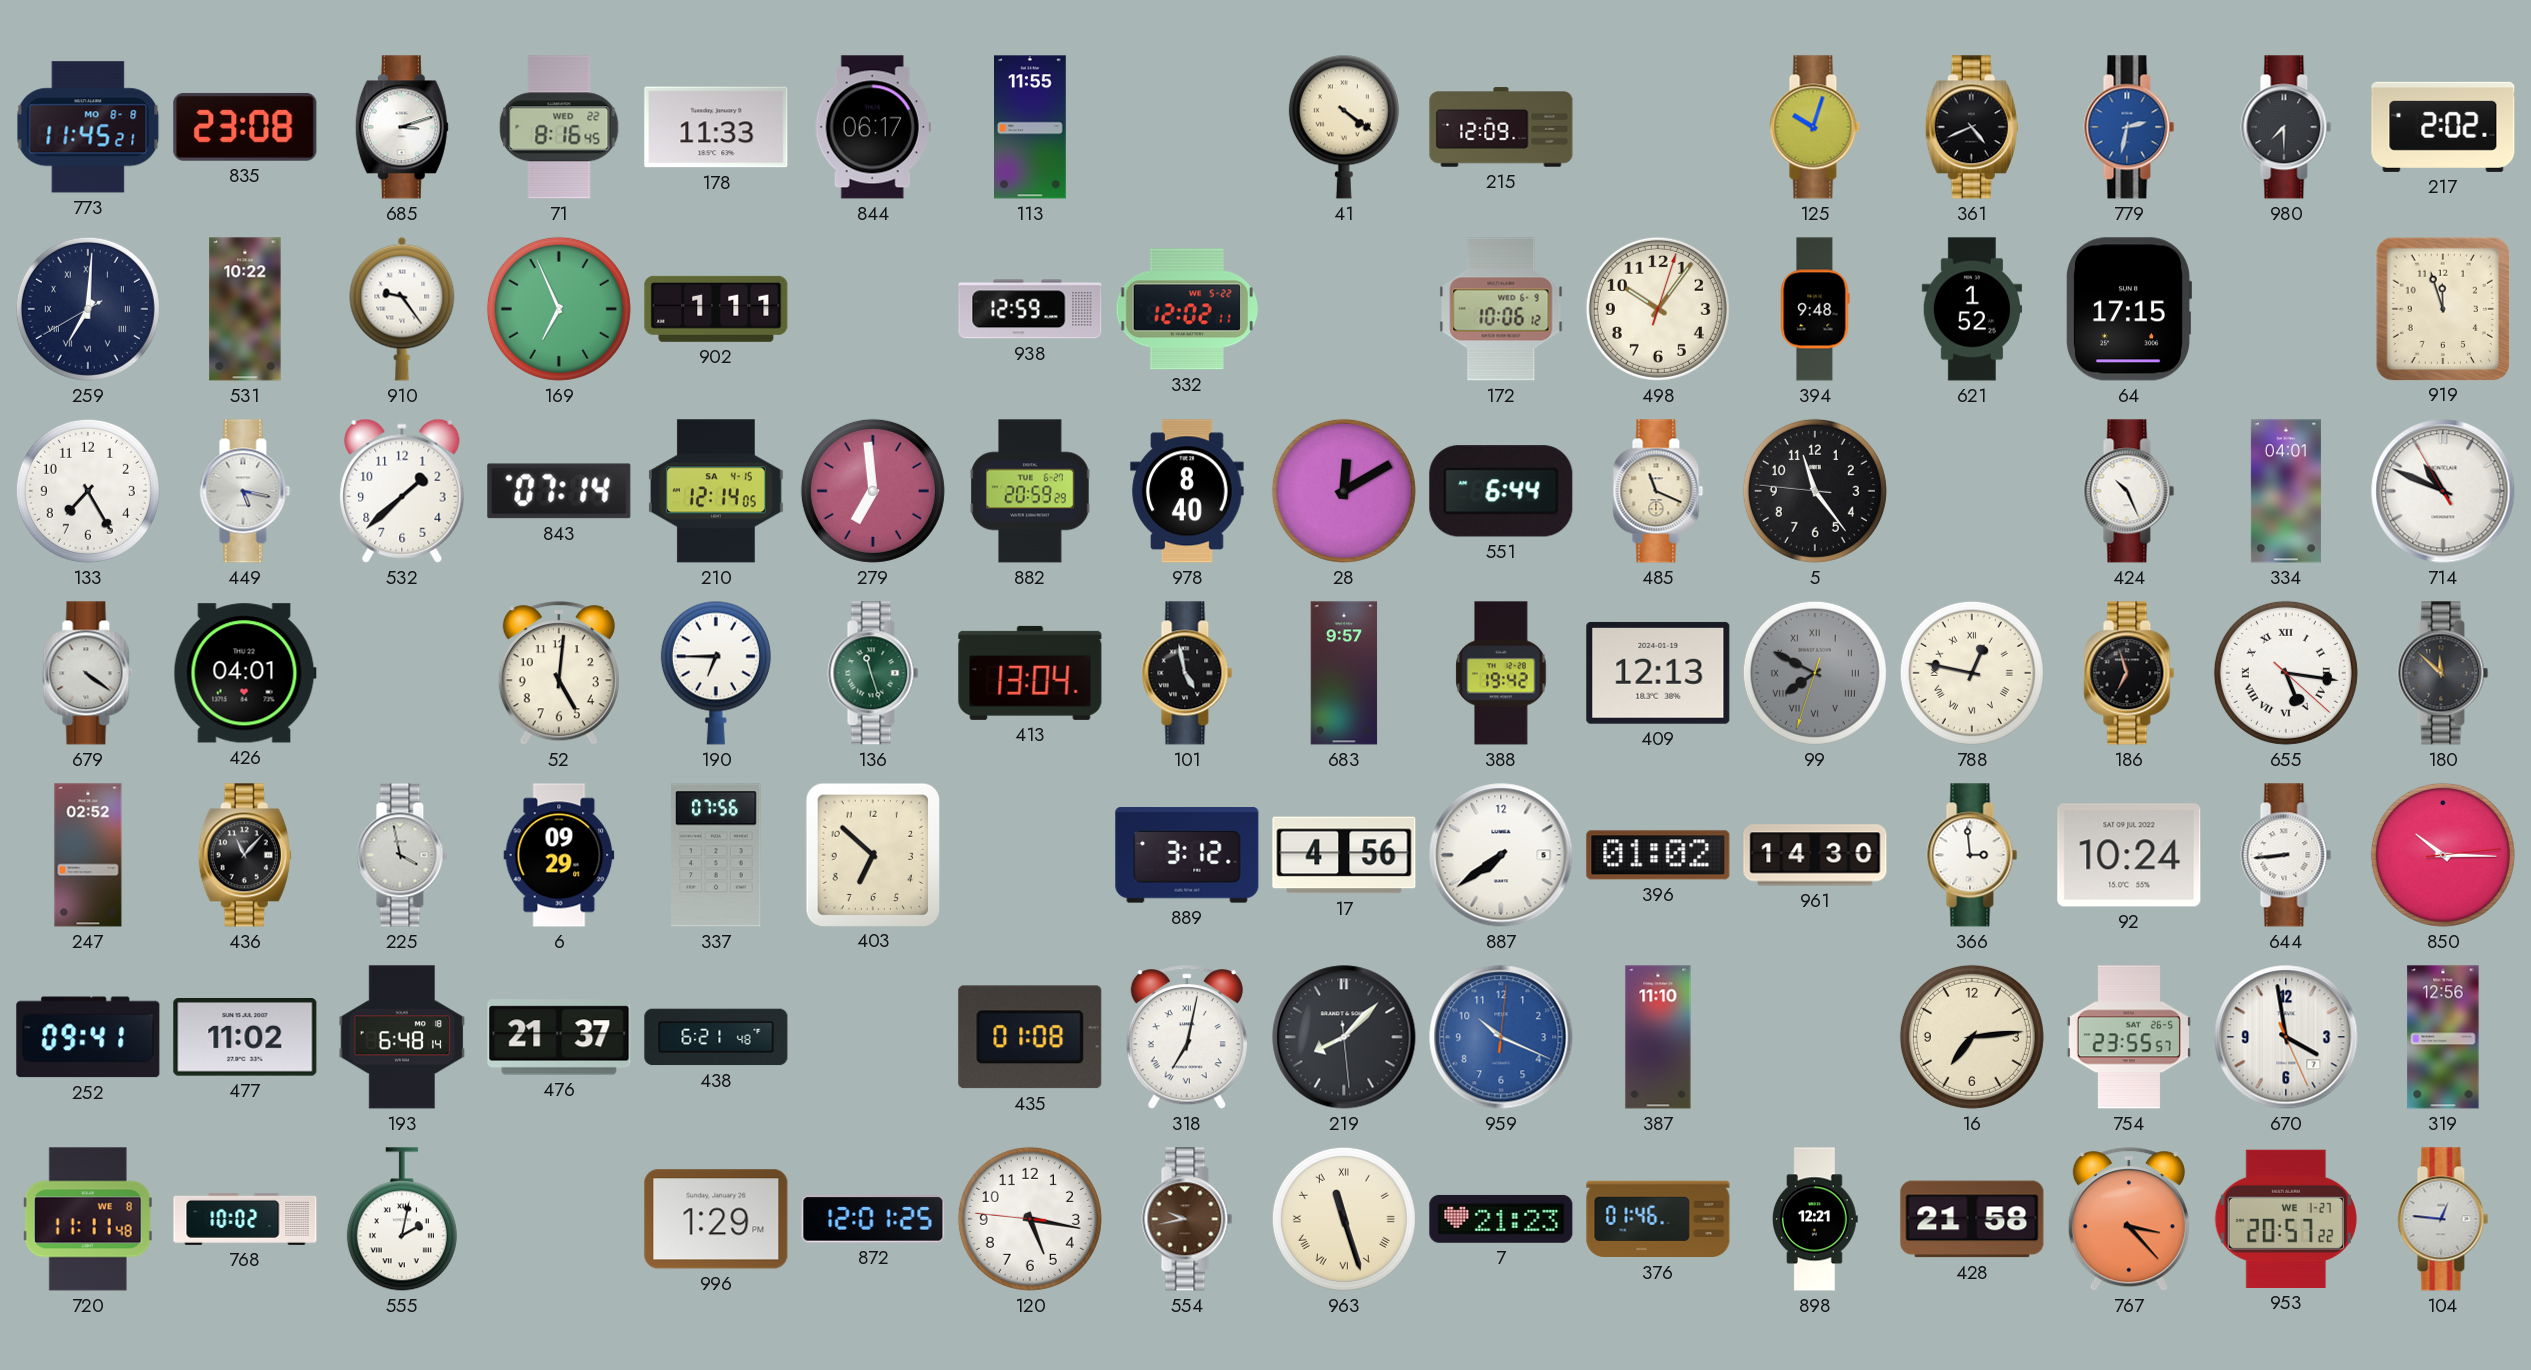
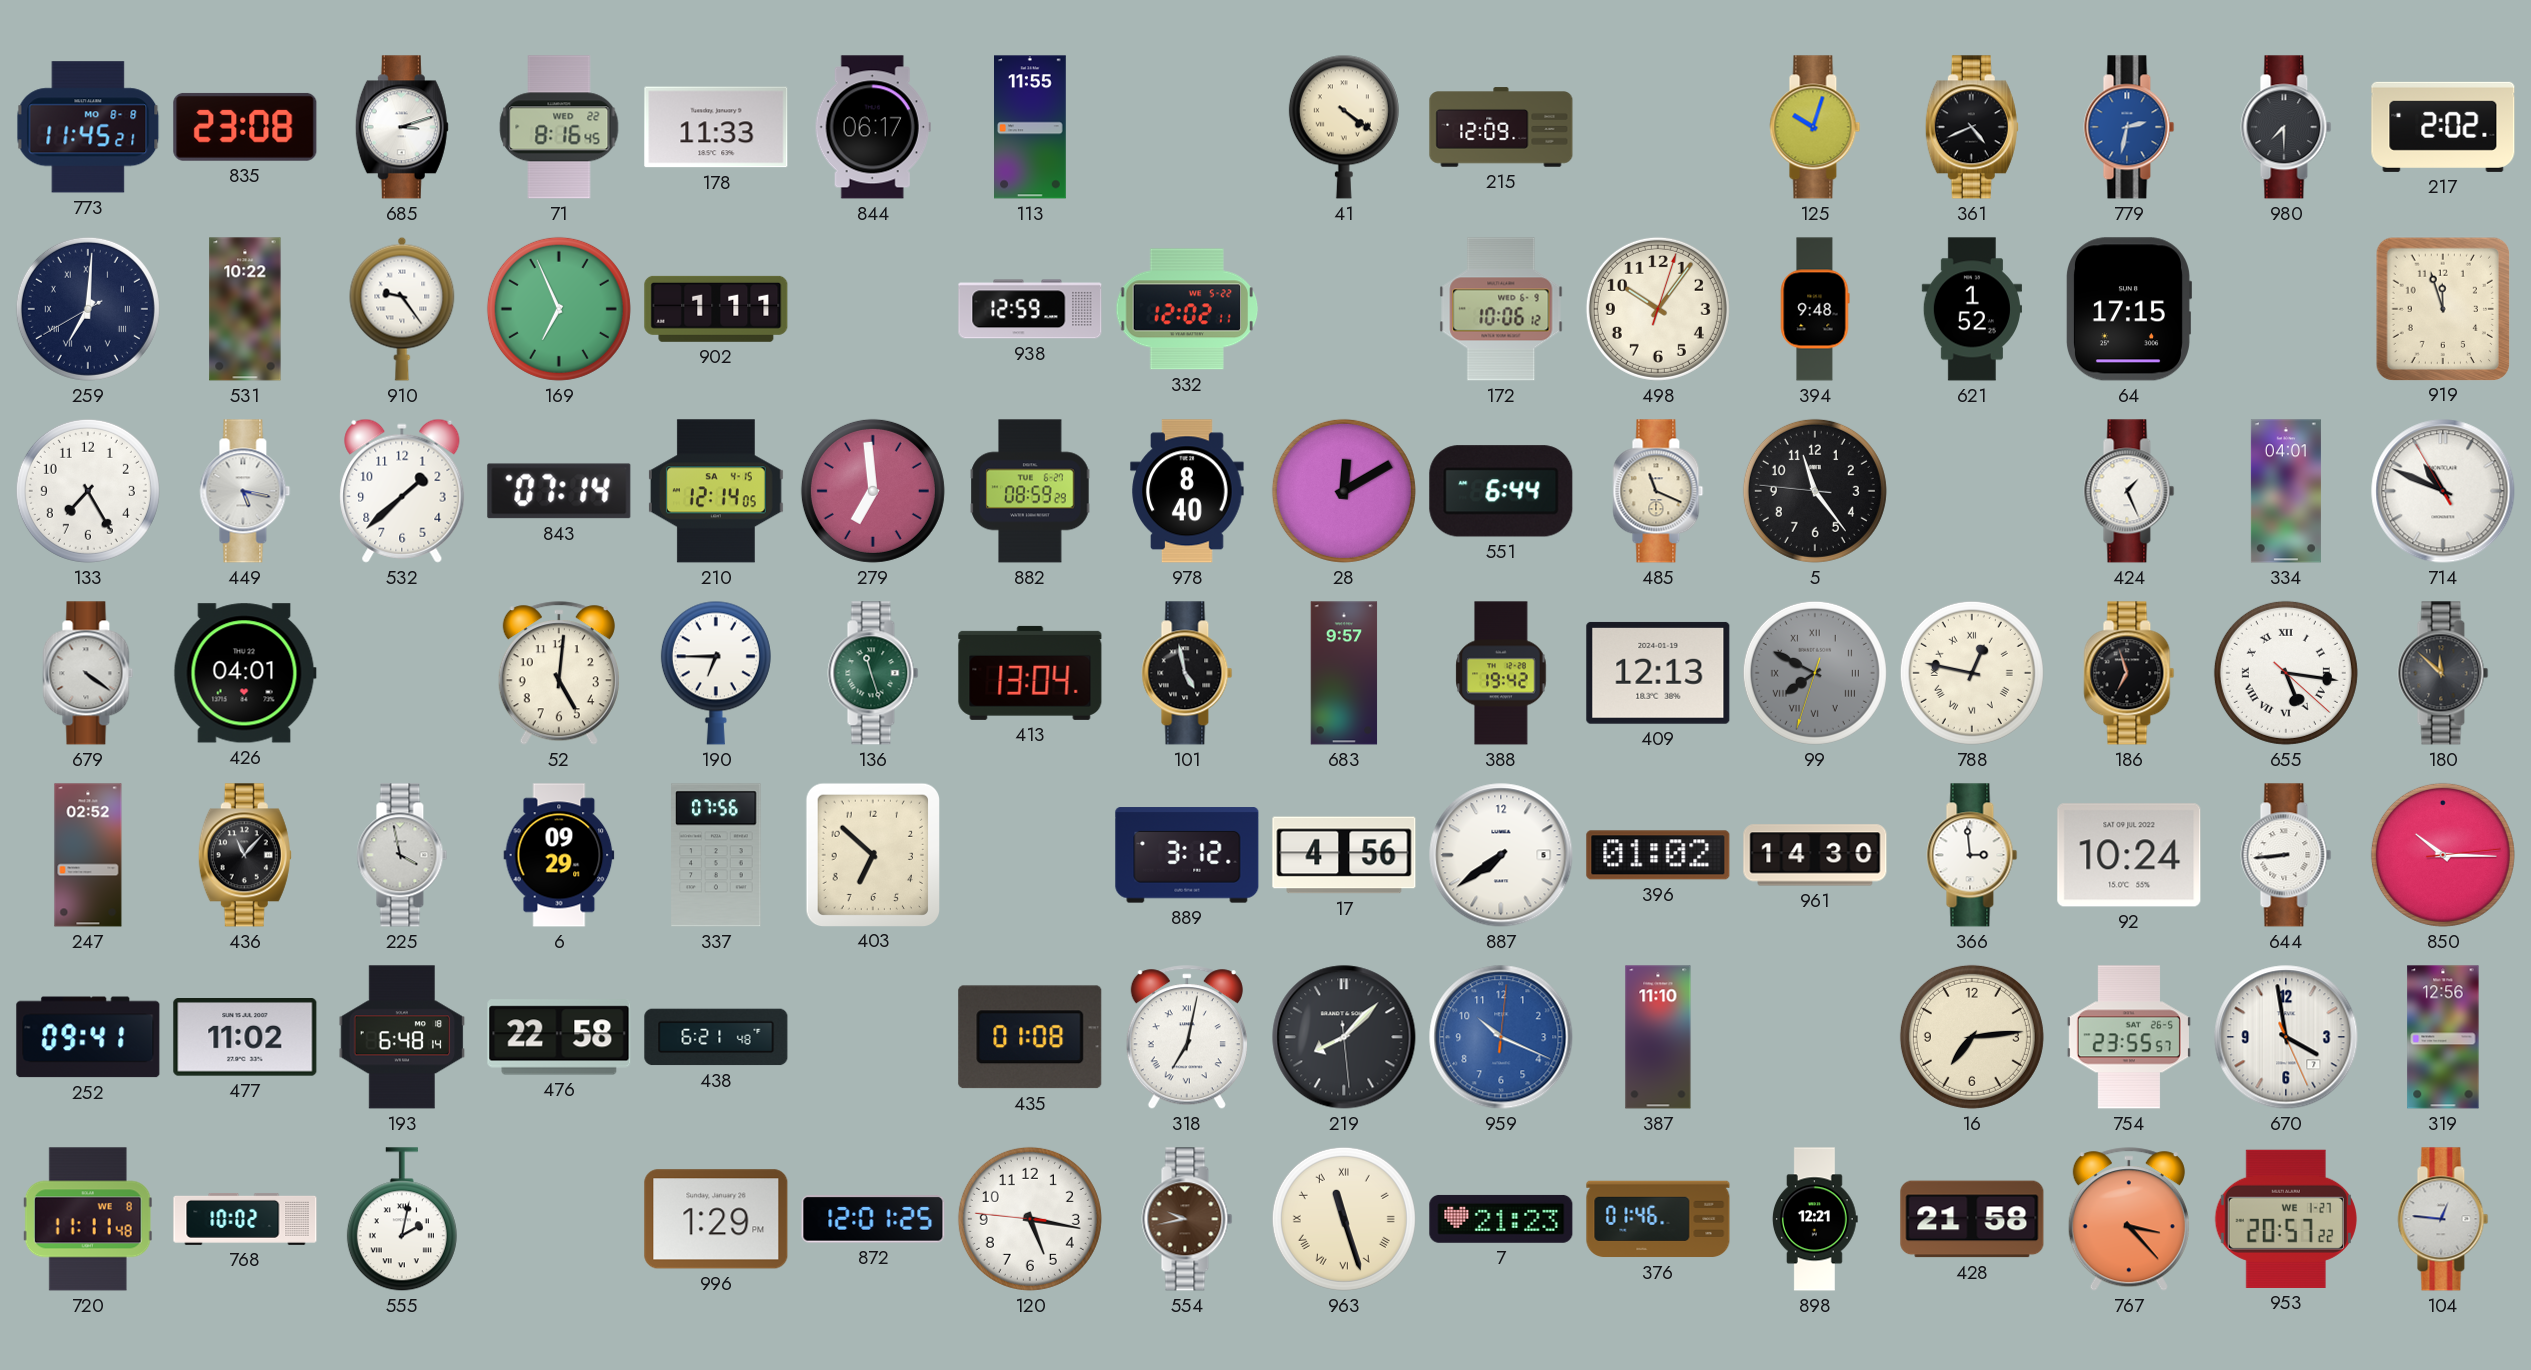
882: 20:59 -> 08:59 (1030, 491)
424: 10:26 -> 1:26 (2129, 491)
476: 21:37 -> 22:58 (559, 1037)
